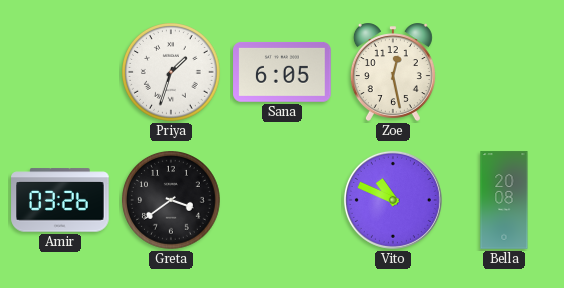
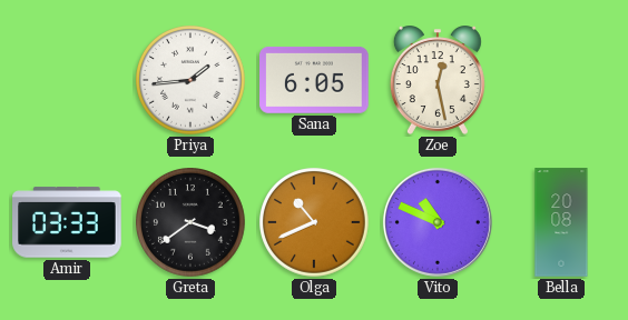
Priya: 1:33 -> 1:44 (192, 81)
Amir: 03:26 -> 03:33 (67, 222)
Olga: none -> 10:41 (315, 223)
